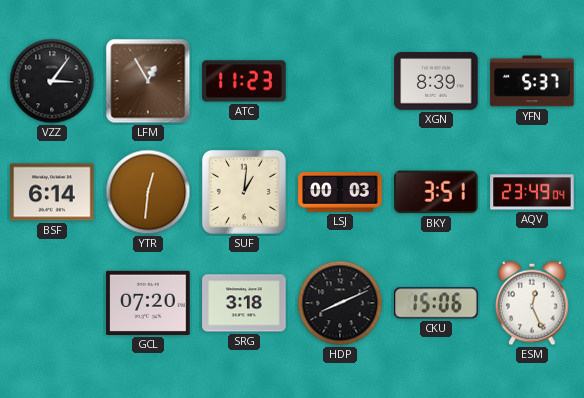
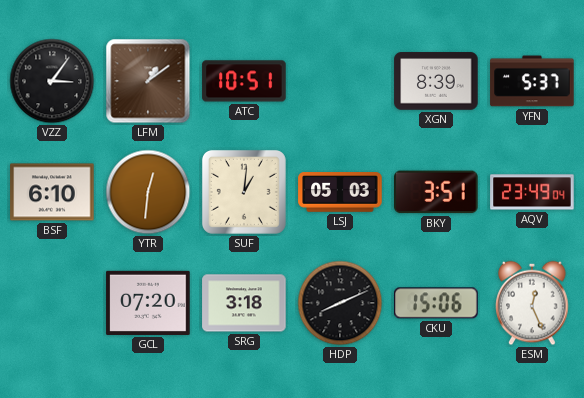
LFM: 12:55 -> 1:09 (148, 81)
ATC: 11:23 -> 10:51 (244, 81)
BSF: 6:14 -> 6:10 (52, 192)
LSJ: 00:03 -> 05:03 (340, 192)
